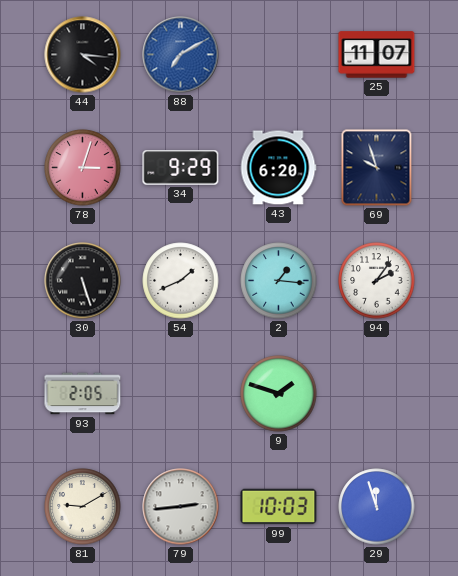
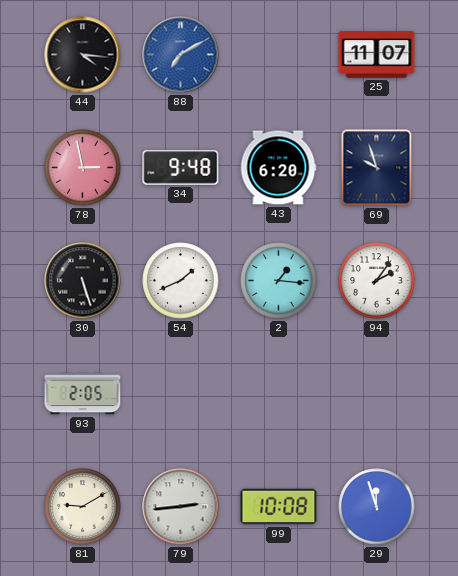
78: 3:03 -> 2:58 (83, 168)
34: 9:29 -> 9:48 (181, 168)
9: 1:48 -> none (279, 394)
99: 10:03 -> 10:08 (279, 507)
